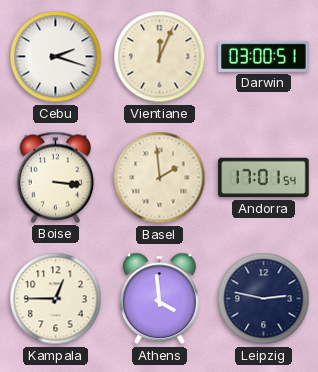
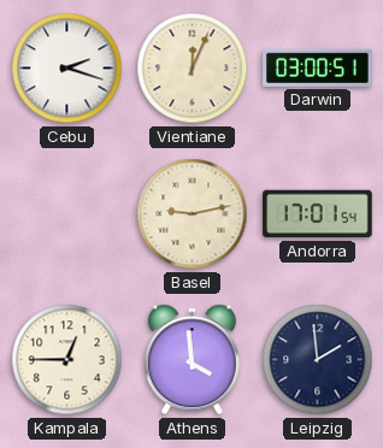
Boise: 3:16 -> none (56, 177)
Basel: 1:59 -> 9:13 (193, 214)
Leipzig: 2:47 -> 1:59 (318, 360)
